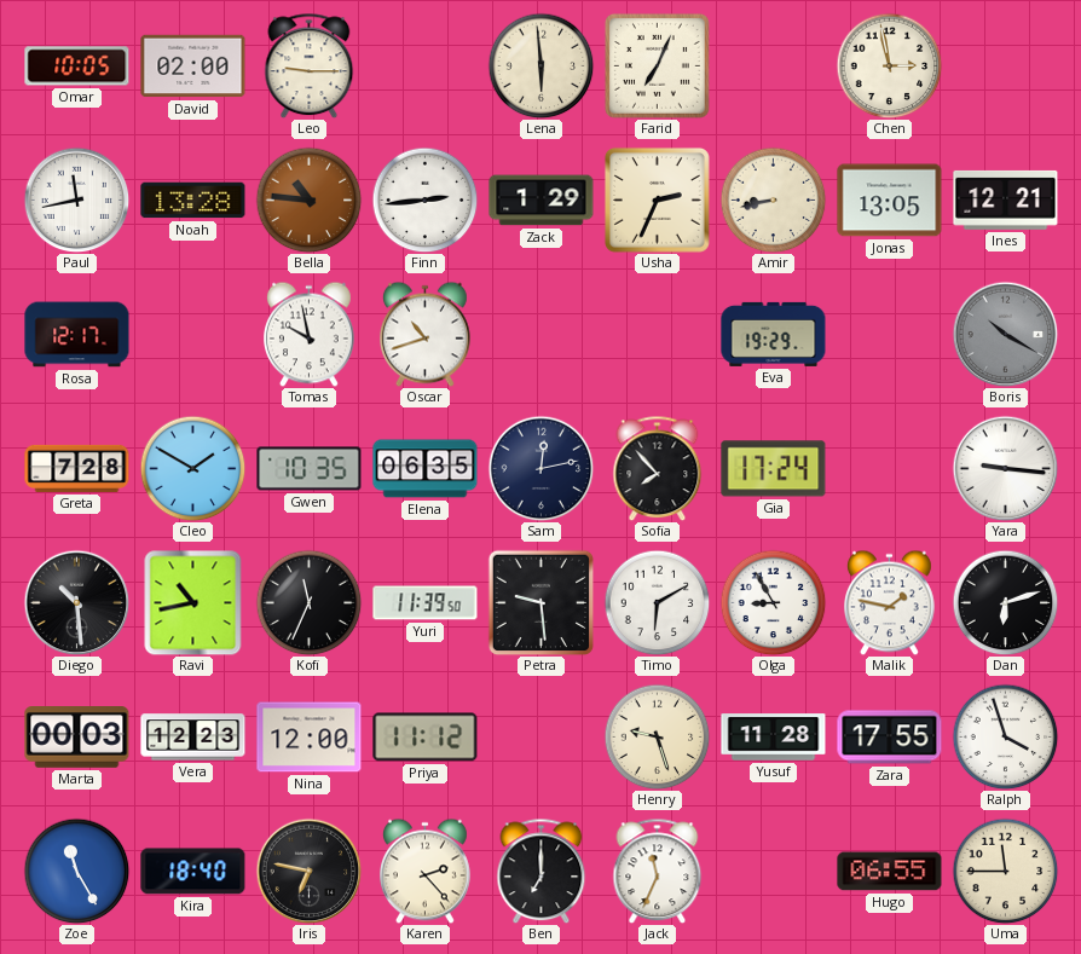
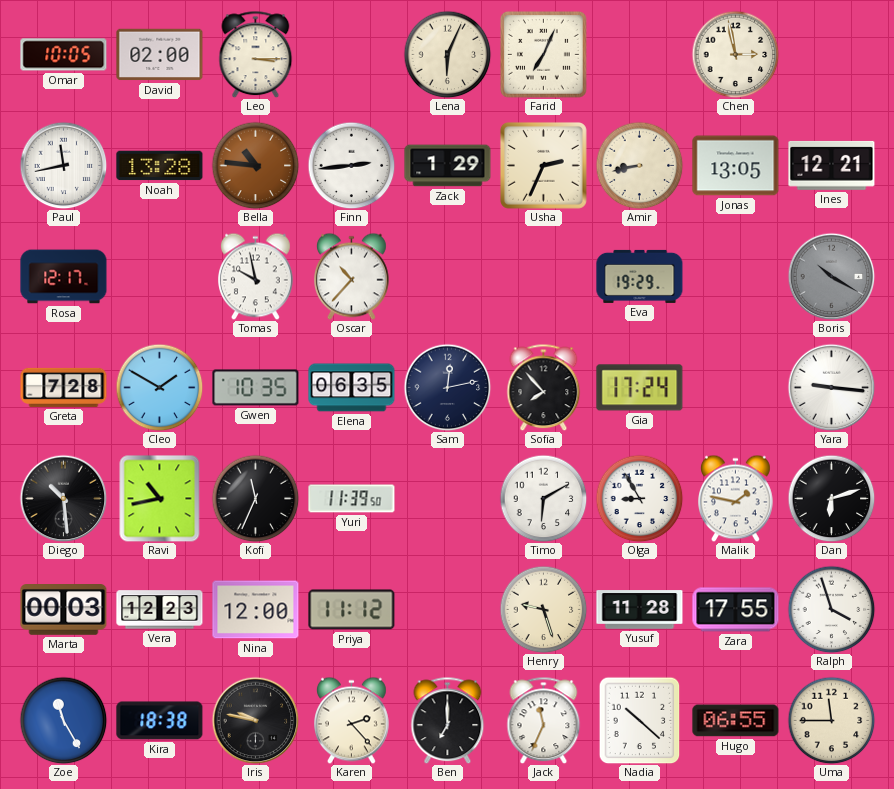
Leo: 9:15 -> 3:15 (256, 54)
Lena: 5:59 -> 6:04 (447, 54)
Oscar: 10:42 -> 10:37 (352, 276)
Petra: 9:29 -> none (540, 602)
Kira: 18:40 -> 18:38 (160, 721)
Iris: 6:47 -> 9:47 (255, 720)
Nadia: none -> 10:22 (640, 720)
